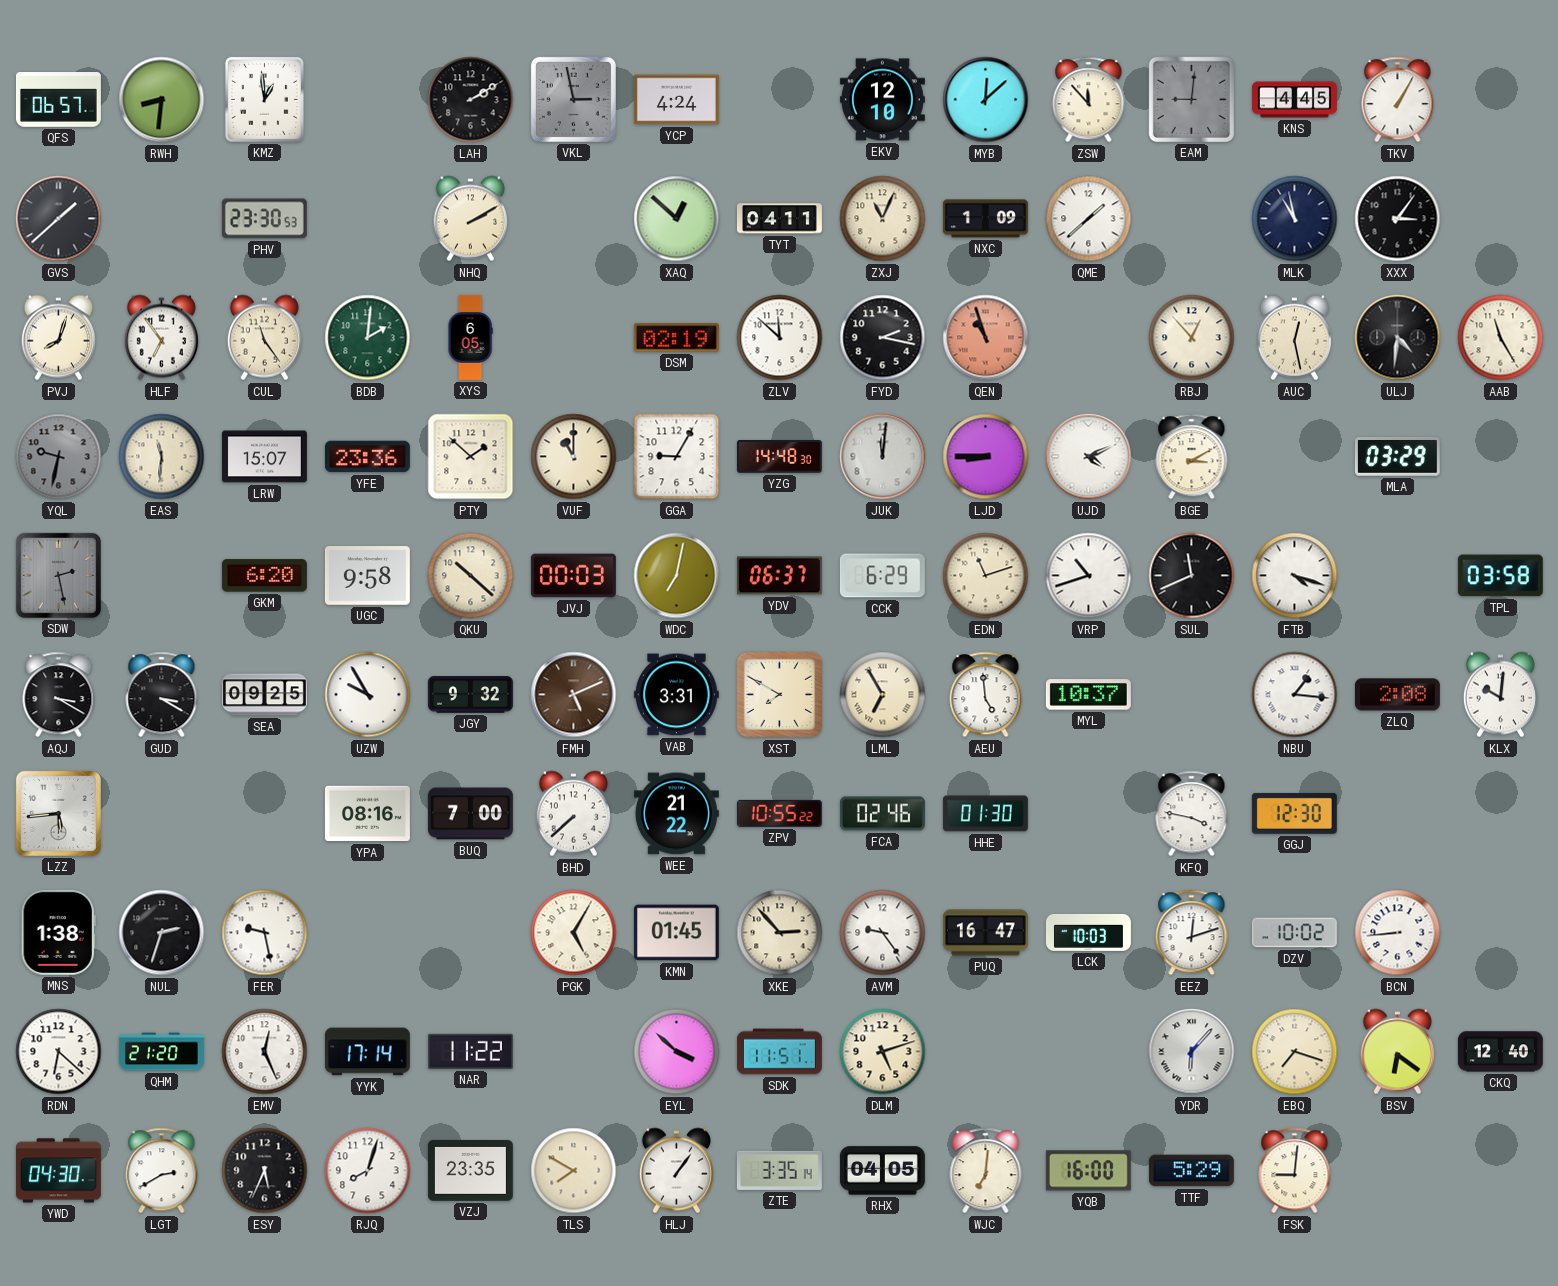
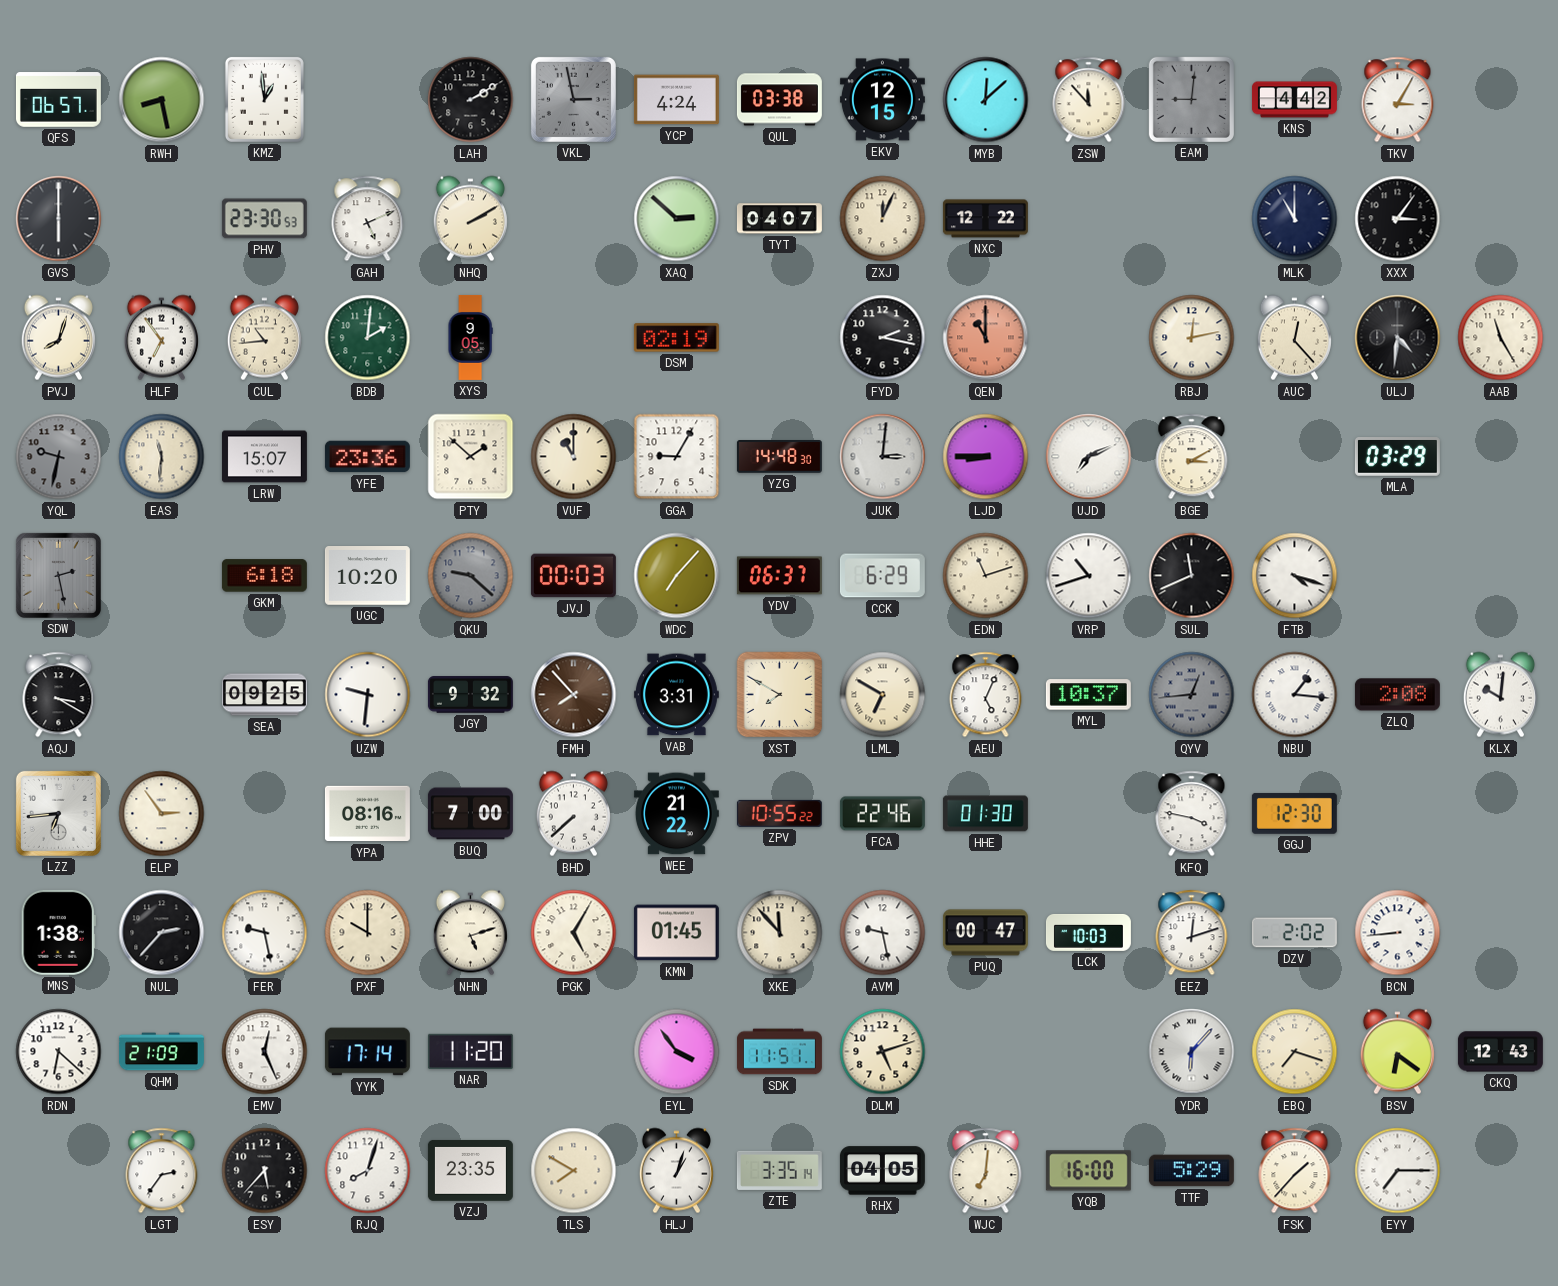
RWH: 8:31 -> 8:28 (162, 100)
QUL: none -> 03:38 (779, 100)
EKV: 12:10 -> 12:15 (882, 100)
KNS: 4:45 -> 4:42 (1294, 100)
TKV: 1:05 -> 3:05 (1398, 100)
GVS: 1:38 -> 6:00 (59, 219)
GAH: none -> 5:11 (368, 219)
XAQ: 12:52 -> 2:52 (677, 219)
TYT: 04:11 -> 04:07 (779, 219)
ZXJ: 11:04 -> 12:04 (883, 219)
NXC: 1:09 -> 12:22 (985, 219)
QME: 1:38 -> none (1089, 219)
MLK: 10:58 -> 11:00 (1295, 219)
CUL: 11:24 -> 10:44 (264, 338)
XYS: 6:05 -> 9:05 (470, 338)
ZLV: 11:52 -> none (780, 338)
QEN: 10:57 -> 11:00 (986, 338)
RBJ: 12:53 -> 12:13 (1192, 338)
AUC: 12:28 -> 12:23 (1294, 338)
JUK: 12:01 -> 3:01 (883, 457)
UJD: 4:11 -> 7:11 (1089, 457)
GKM: 6:20 -> 6:18 (264, 576)
UGC: 9:58 -> 10:20 (367, 576)
QKU: 10:22 -> 9:22 (471, 576)
QKU dial: cream -> grey (471, 576)
WDC: 7:02 -> 7:07 (677, 576)
TPL: 03:58 -> none (1500, 576)
GUD: 3:20 -> none (162, 695)
UZW: 9:55 -> 9:31 (368, 695)
FMH: 5:11 -> 7:53 (574, 695)
LML: 6:55 -> 6:50 (883, 695)
AEU: 4:59 -> 5:04 (986, 695)
QYV: none -> 12:44 (1192, 695)
LZZ: 5:44 -> 6:44 (58, 813)
ELP: none -> 2:54 (162, 814)
FCA: 02:46 -> 22:46 (882, 814)
NUL: 2:33 -> 2:37 (162, 933)
PXF: none -> 10:00 (368, 933)
NHN: none -> 5:12 (470, 933)
XKE: 2:53 -> 11:53 (780, 933)
AVM: 9:24 -> 9:28 (883, 933)
PUQ: 16:47 -> 00:47 (985, 933)
DZV: 10:02 -> 2:02 (1294, 933)
QHM: 21:20 -> 21:09 (161, 1052)
NAR: 11:22 -> 11:20 (470, 1051)
EYL: 3:52 -> 3:54 (677, 1052)
CKQ: 12:40 -> 12:43 (1500, 1052)
YWD: 04:30 -> none (58, 1171)
LGT: 2:40 -> 2:36 (162, 1171)
ESY: 5:34 -> 5:37 (265, 1171)
HLJ: 1:06 -> 1:03 (676, 1171)
FSK: 9:01 -> 1:37 (1295, 1171)
EYY: none -> 7:15 (1398, 1171)
